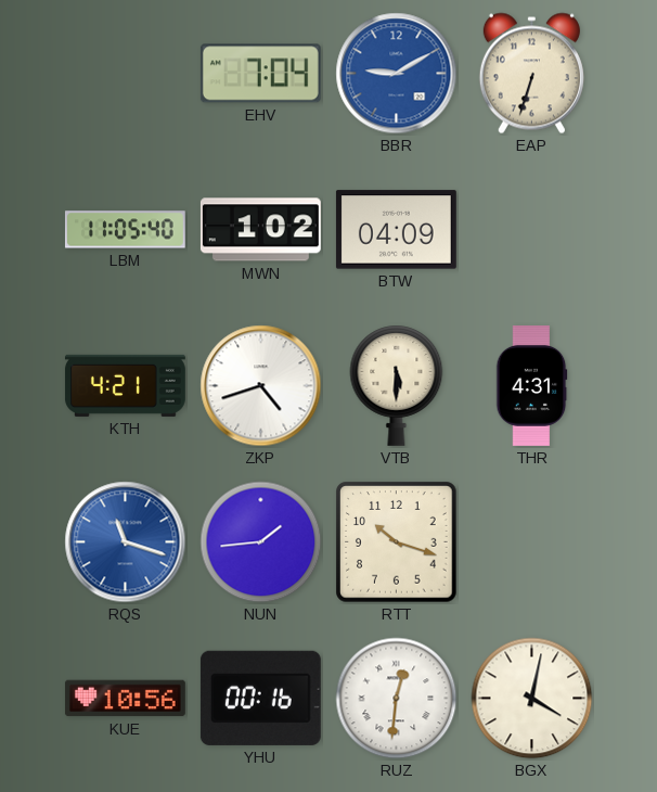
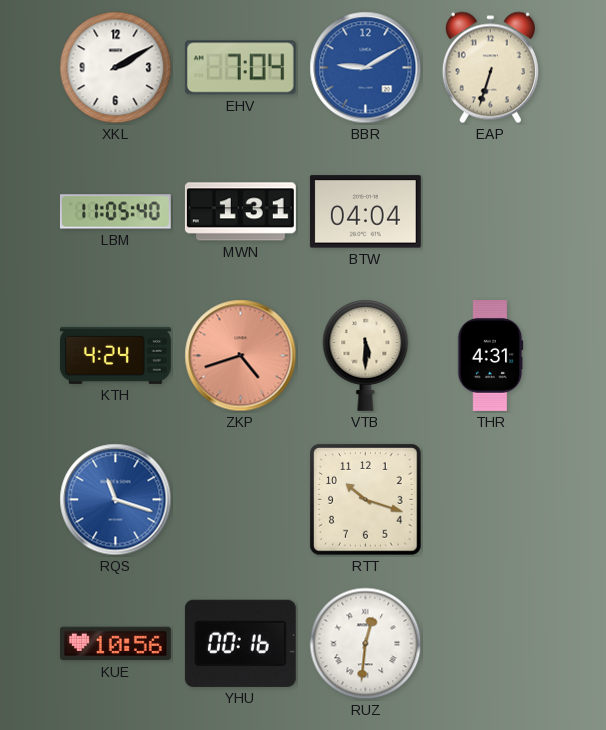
XKL: none -> 2:10 (116, 68)
MWN: 1:02 -> 1:31 (240, 212)
BTW: 04:09 -> 04:04 (365, 212)
KTH: 4:21 -> 4:24 (115, 355)
ZKP dial: white -> salmon (241, 356)
NUN: 1:44 -> none (261, 542)
BGX: 4:02 -> none (532, 699)
